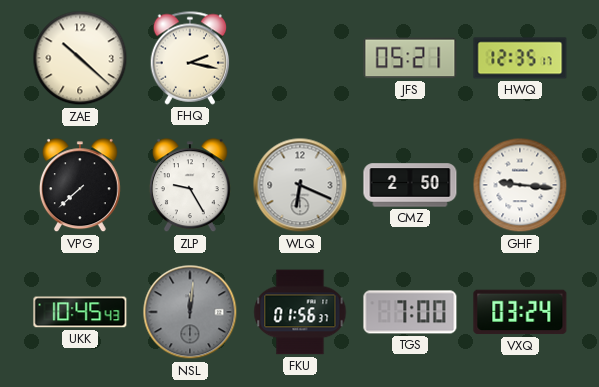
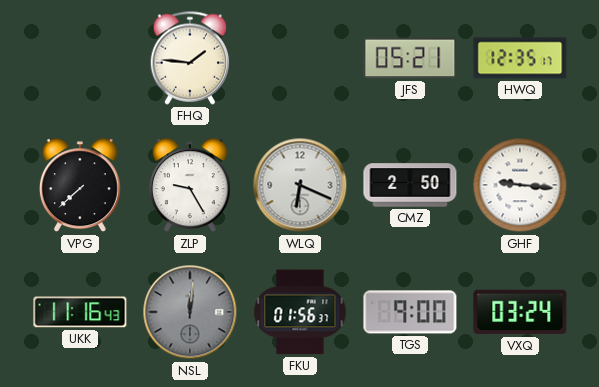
ZAE: 10:22 -> none (80, 58)
FHQ: 2:17 -> 1:46 (190, 58)
UKK: 10:45 -> 11:16 (80, 312)
TGS: 7:00 -> 9:00 (410, 312)
